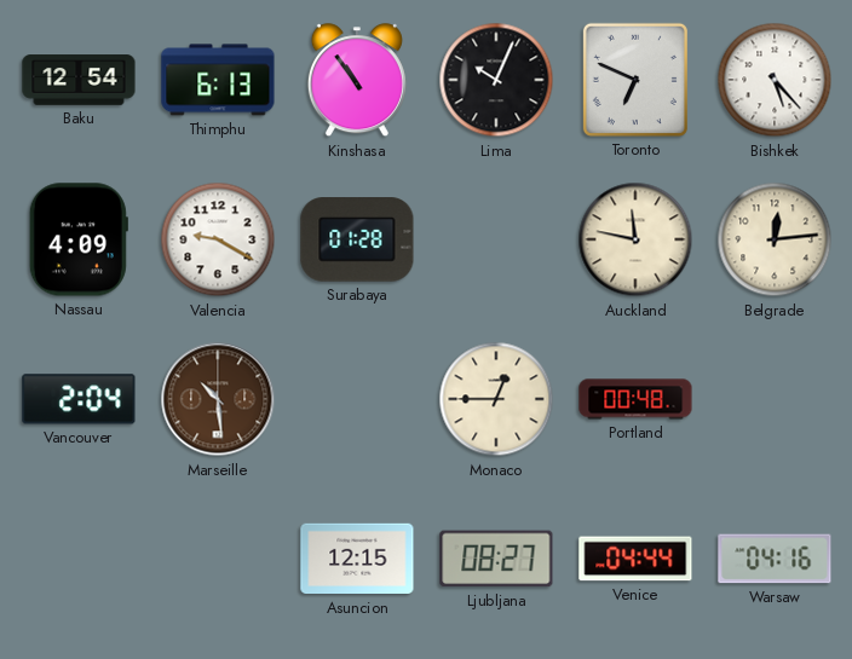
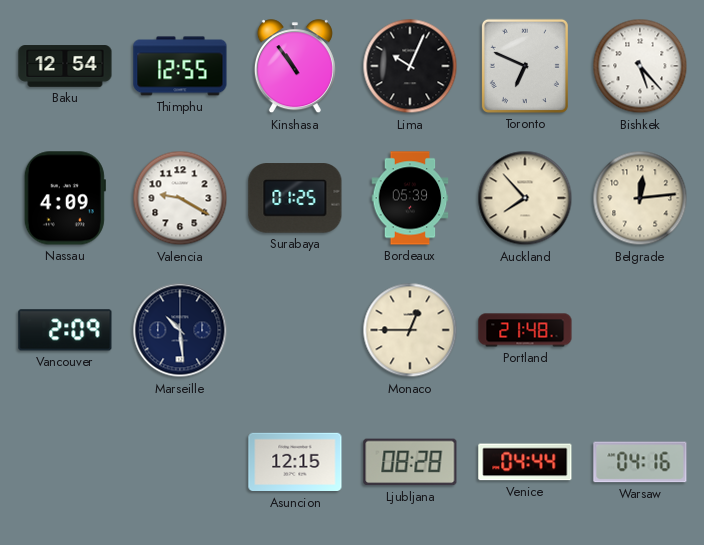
Thimphu: 6:13 -> 12:55 (180, 66)
Surabaya: 01:28 -> 01:25 (295, 198)
Bordeaux: none -> 05:39 (410, 198)
Auckland: 11:47 -> 7:53 (525, 198)
Vancouver: 2:04 -> 2:09 (65, 330)
Marseille dial: brown -> navy (180, 330)
Portland: 00:48 -> 21:48 (525, 330)
Ljubljana: 08:27 -> 08:28 (410, 462)
